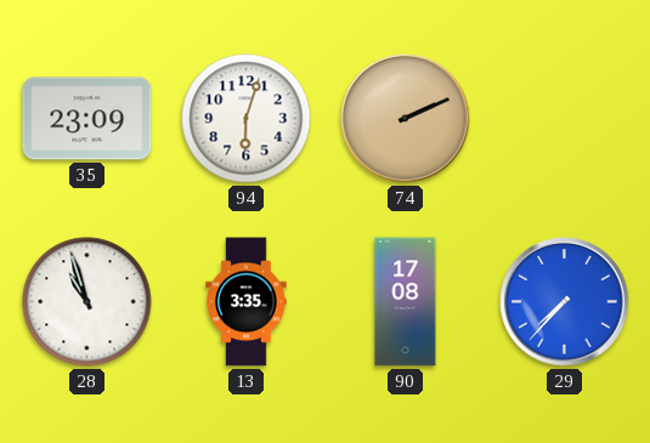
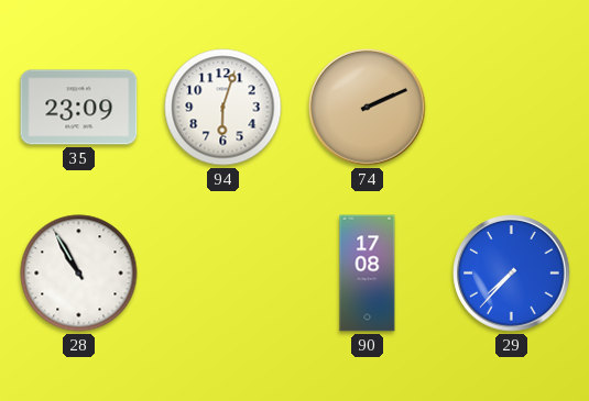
28: 10:57 -> 10:55 (79, 274)
13: 3:35 -> none (247, 302)
